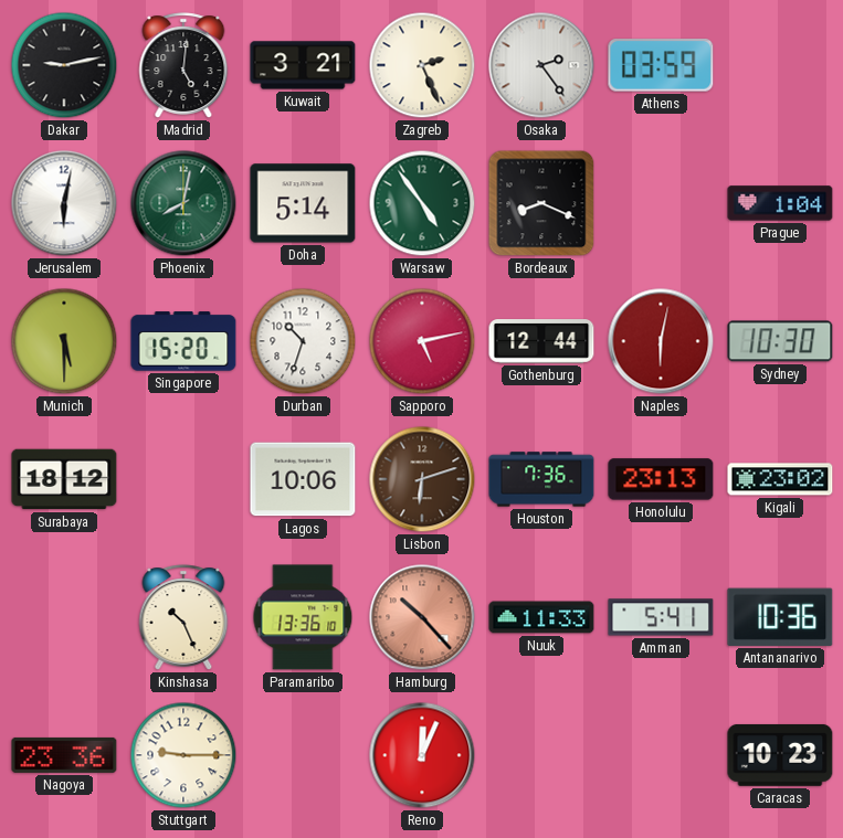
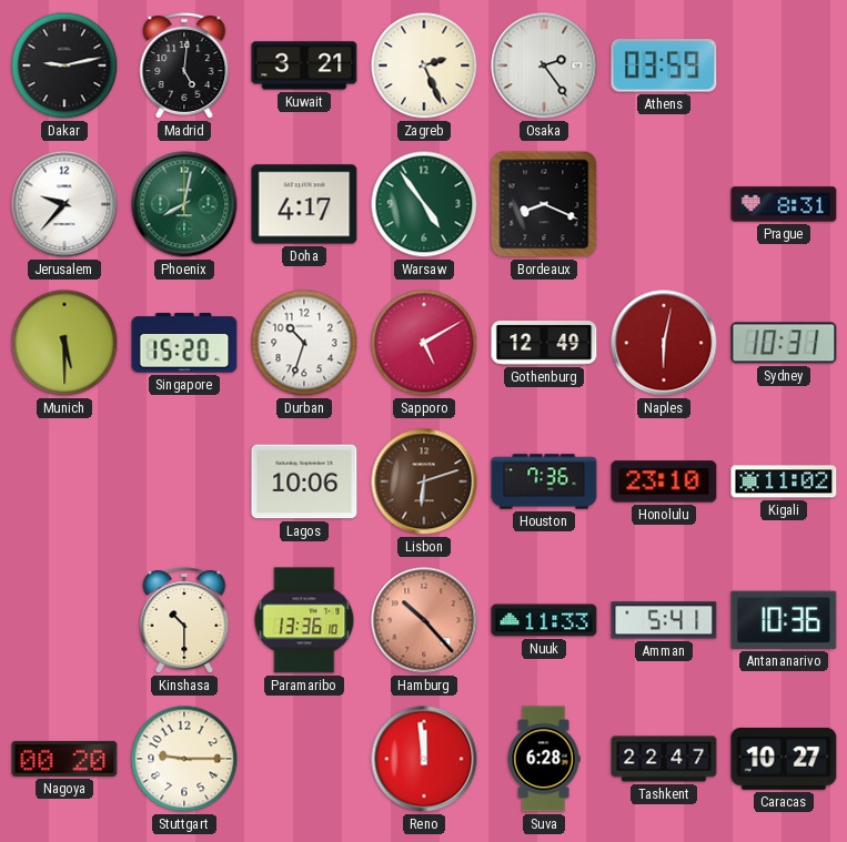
Jerusalem: 6:02 -> 9:37 (64, 204)
Doha: 5:14 -> 4:17 (304, 204)
Prague: 1:04 -> 8:31 (784, 204)
Sapporo: 5:13 -> 5:10 (424, 343)
Gothenburg: 12:44 -> 12:49 (544, 343)
Sydney: 10:30 -> 10:31 (784, 343)
Surabaya: 18:12 -> none (64, 479)
Honolulu: 23:13 -> 23:10 (664, 481)
Kigali: 23:02 -> 11:02 (784, 481)
Kinshasa: 10:26 -> 10:30 (184, 620)
Nagoya: 23:36 -> 00:20 (64, 759)
Reno: 12:04 -> 11:59 (424, 759)
Suva: none -> 6:28 (544, 759)
Tashkent: none -> 22:47 (664, 759)
Caracas: 10:23 -> 10:27 (784, 759)
